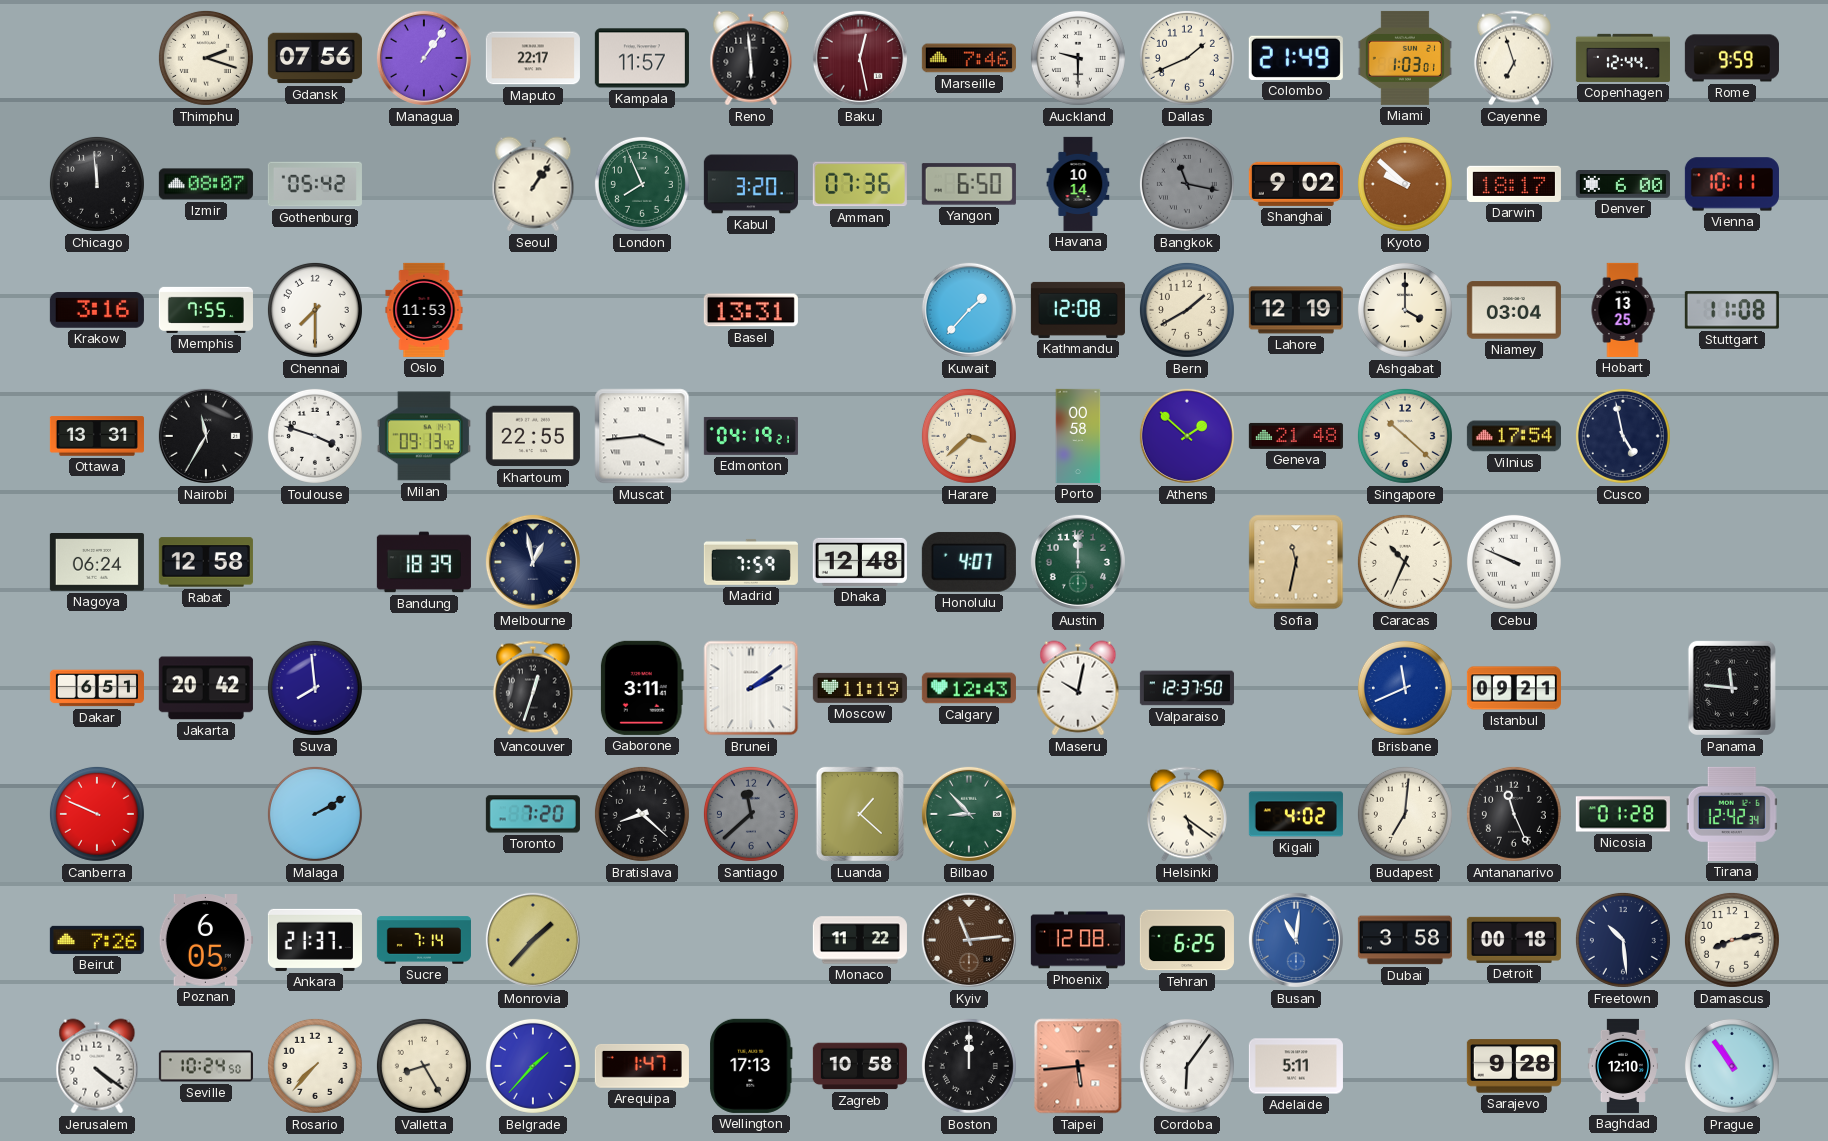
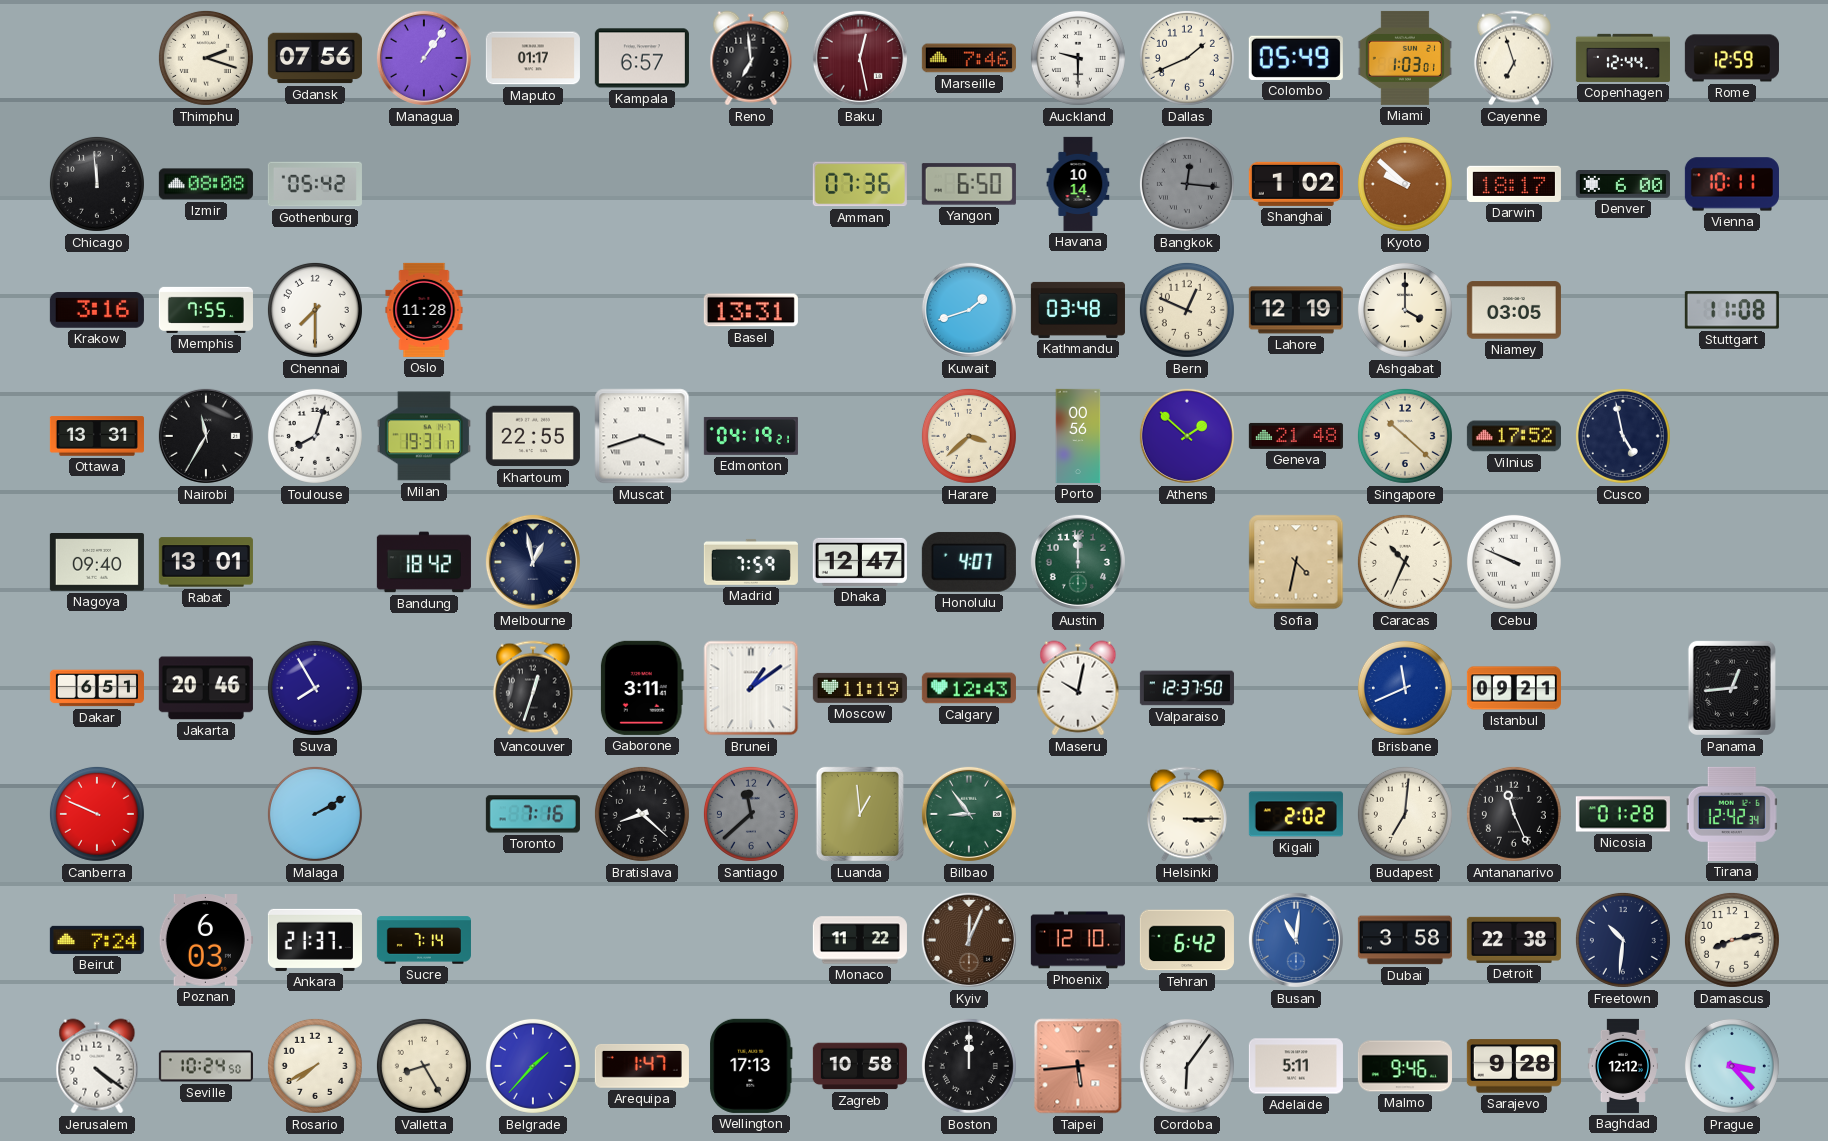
Maputo: 22:17 -> 01:17 (533, 58)
Kampala: 11:57 -> 6:57 (642, 58)
Reno: 5:59 -> 6:59 (751, 58)
Colombo: 21:49 -> 05:49 (1296, 58)
Rome: 9:59 -> 12:59 (1732, 58)
Izmir: 08:07 -> 08:08 (206, 184)
Seoul: 1:06 -> none (533, 184)
London: 7:56 -> none (642, 184)
Kabul: 3:20 -> none (751, 184)
Bangkok: 11:17 -> 12:16 (1187, 184)
Shanghai: 9:02 -> 1:02 (1296, 184)
Oslo: 11:53 -> 11:28 (424, 310)
Kuwait: 1:37 -> 1:42 (969, 310)
Kathmandu: 12:08 -> 03:48 (1078, 310)
Bern: 1:40 -> 12:49 (1187, 310)
Niamey: 03:04 -> 03:05 (1514, 310)
Hobart: 13:25 -> none (1623, 310)
Toulouse: 3:48 -> 8:03 (315, 436)
Milan: 09:13 -> 19:31 (424, 436)
Muscat: 3:44 -> 3:42 (642, 436)
Porto: 00:58 -> 00:56 (1078, 436)
Vilnius: 17:54 -> 17:52 (1514, 436)
Nagoya: 06:24 -> 09:40 (97, 563)
Rabat: 12:58 -> 13:01 (206, 562)
Bandung: 18:39 -> 18:42 (424, 562)
Dhaka: 12:48 -> 12:47 (860, 562)
Sofia: 11:32 -> 4:32 (1296, 562)
Jakarta: 20:42 -> 20:46 (206, 688)
Suva: 7:59 -> 7:55 (315, 688)
Brunei: 2:09 -> 1:09 (751, 688)
Panama: 11:46 -> 12:44 (1732, 688)
Toronto: 7:20 -> 7:16 (533, 814)
Luanda: 1:22 -> 12:59 (860, 814)
Bilbao: 8:53 -> 8:54 (969, 814)
Helsinki: 5:21 -> 3:15 (1187, 814)
Kigali: 4:02 -> 2:02 (1296, 814)
Beirut: 7:26 -> 7:24 (97, 940)
Poznan: 6:05 -> 6:03 (206, 941)
Monrovia: 1:37 -> none (533, 940)
Kyiv: 11:14 -> 12:04 (969, 940)
Phoenix: 12:08 -> 12:10 (1078, 940)
Tehran: 6:25 -> 6:42 (1187, 940)
Detroit: 00:18 -> 22:38 (1514, 940)
Freetown: 10:29 -> 10:31 (1623, 940)
Rosario: 7:37 -> 7:40 (315, 1066)
Malmo: none -> 9:46 (1405, 1066)
Baghdad: 12:10 -> 12:12 (1622, 1066)
Prague: 10:54 -> 3:23 (1732, 1066)
